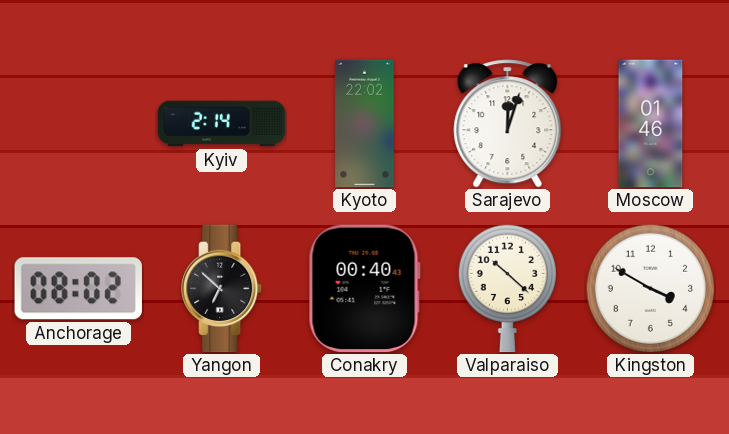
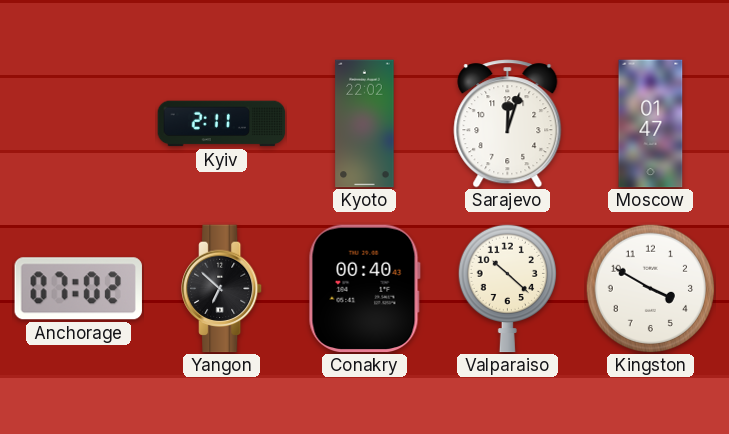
Kyiv: 2:14 -> 2:11 (222, 124)
Moscow: 01:46 -> 01:47 (651, 124)
Anchorage: 08:02 -> 07:02 (78, 289)
